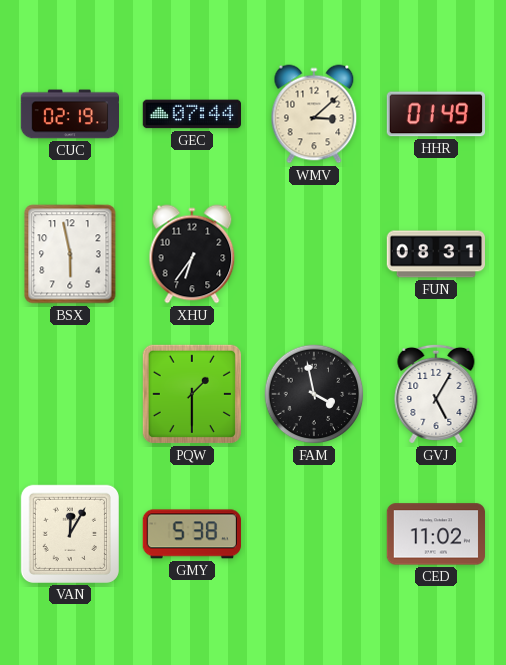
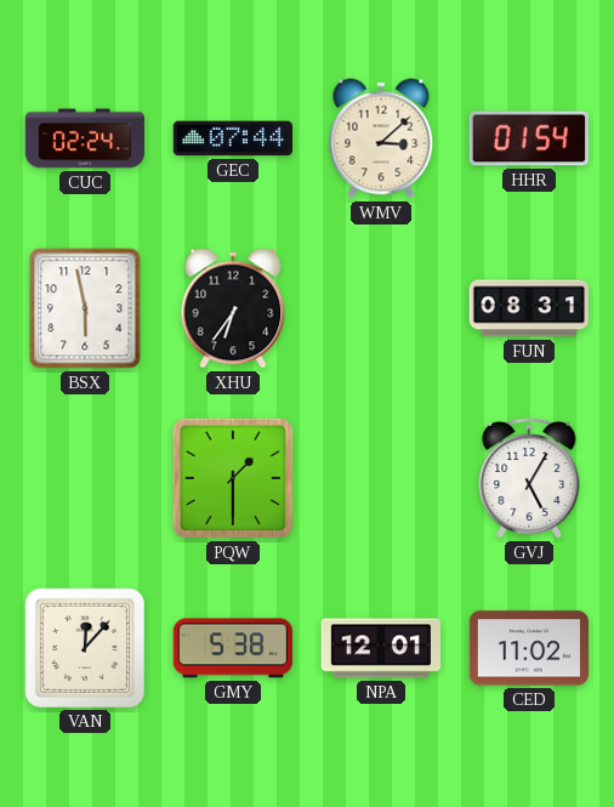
CUC: 02:19 -> 02:24 (84, 138)
HHR: 01:49 -> 01:54 (528, 138)
FAM: 3:58 -> none (314, 394)
VAN: 12:05 -> 12:07 (85, 648)
NPA: none -> 12:01 (380, 648)
